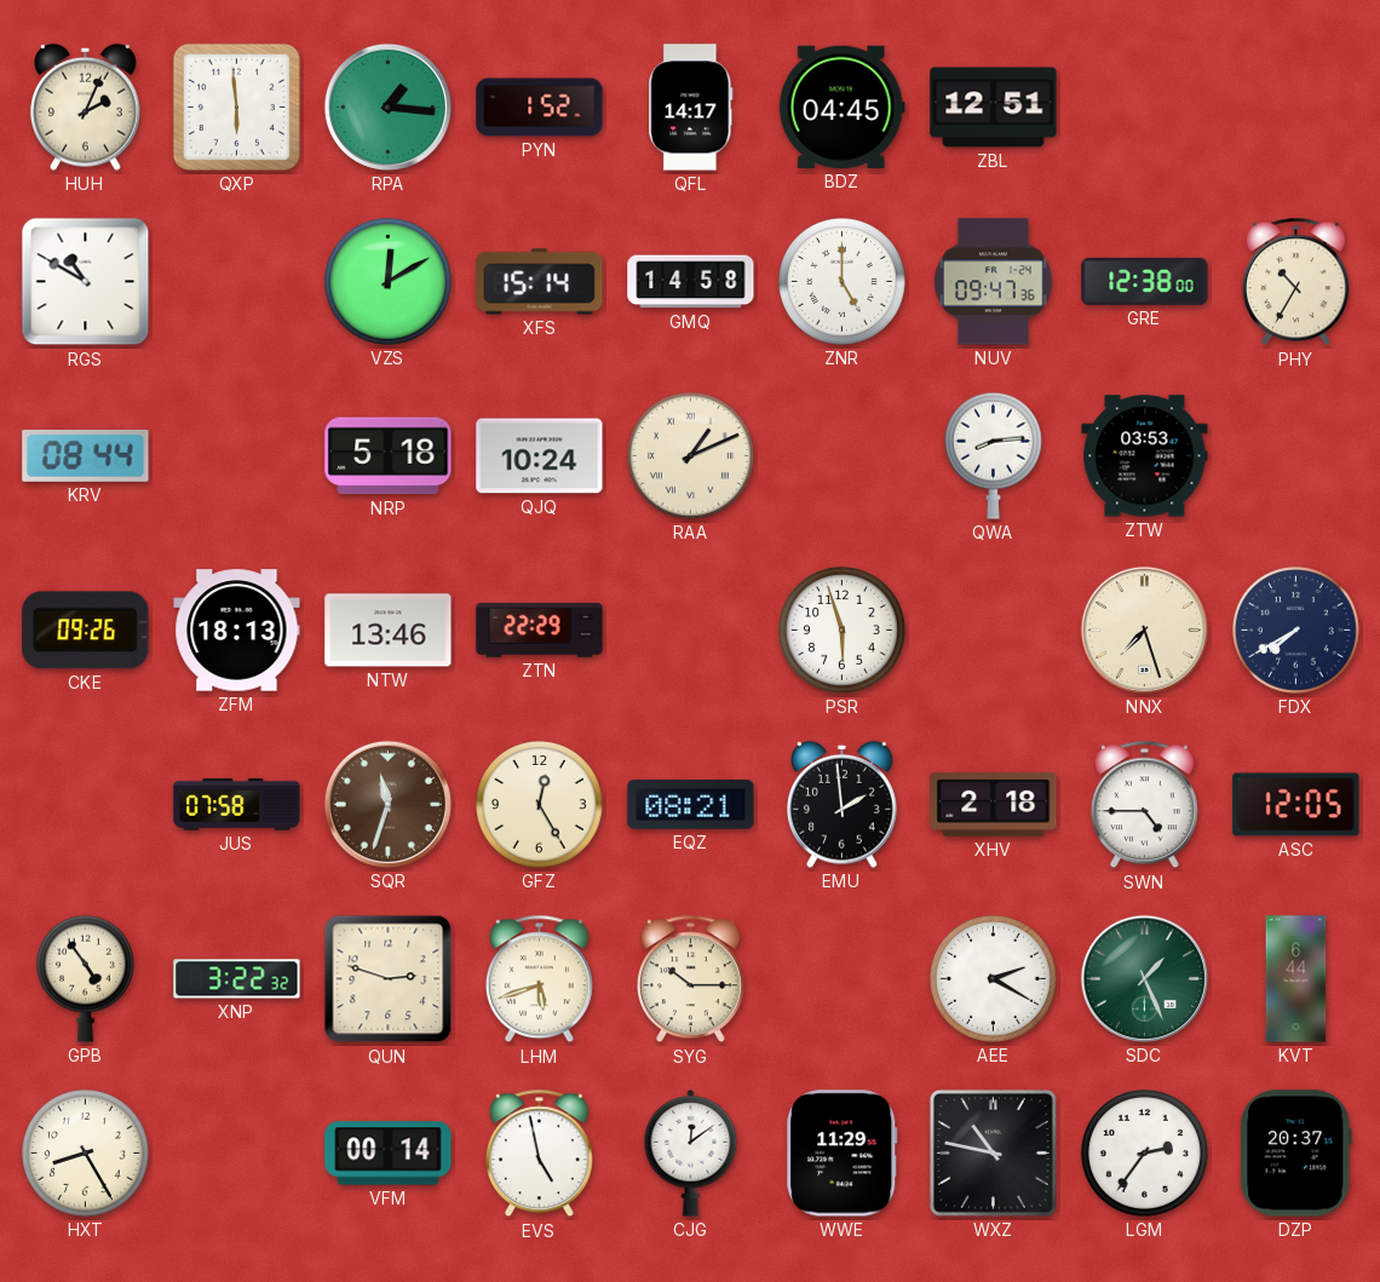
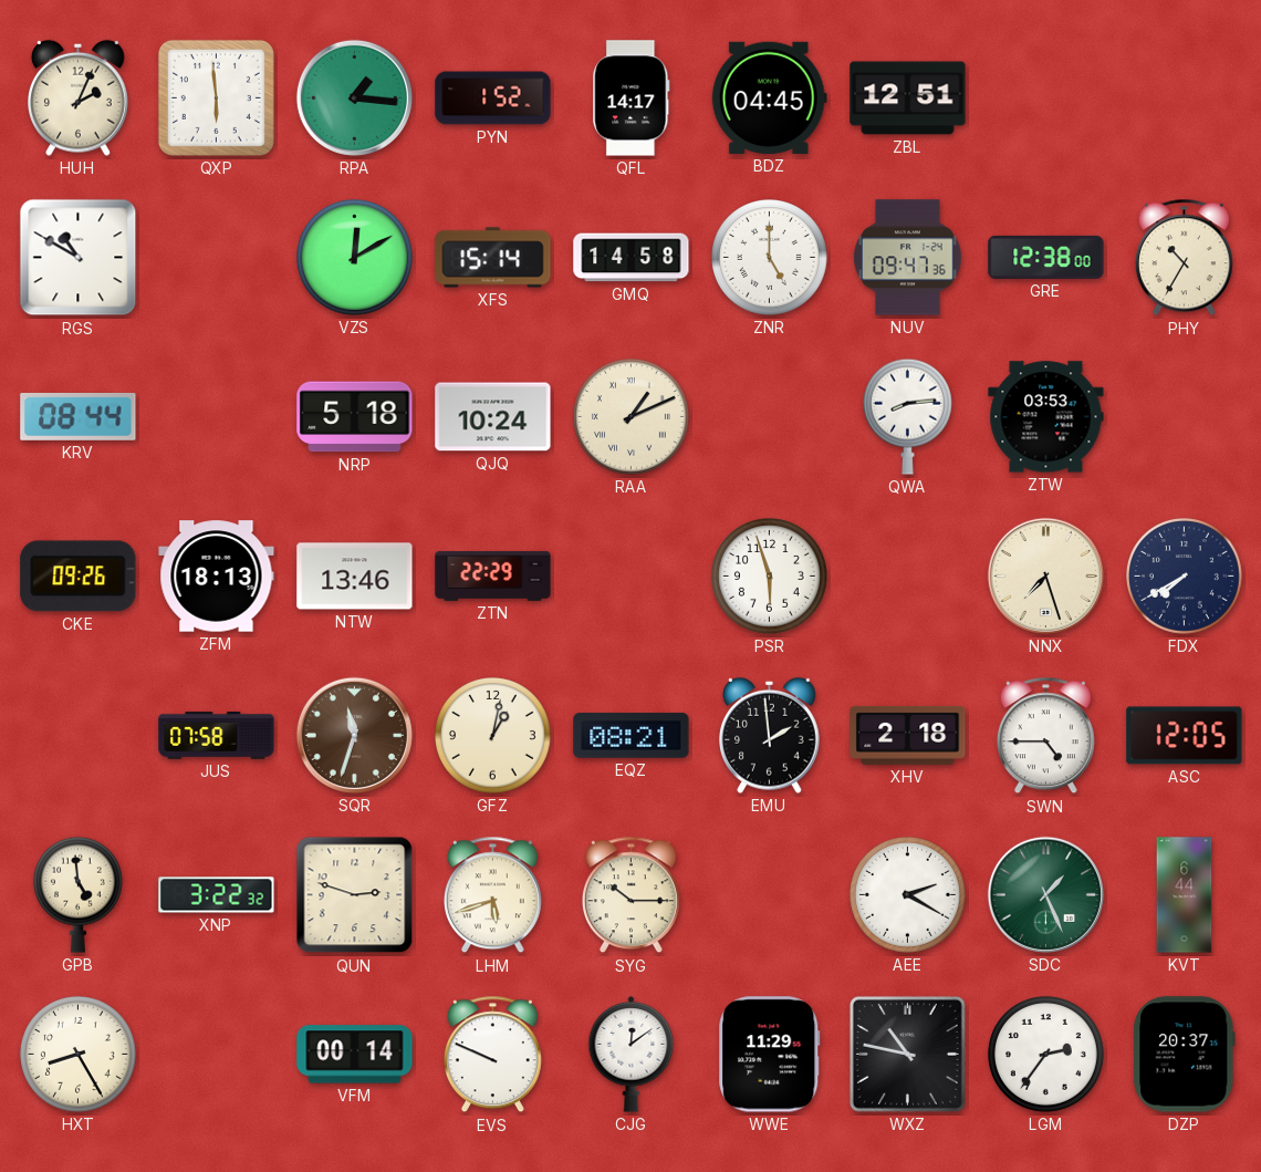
GFZ: 12:25 -> 1:02 (493, 736)
GPB: 4:54 -> 4:59 (77, 894)
EVS: 4:58 -> 9:49 (492, 1055)
